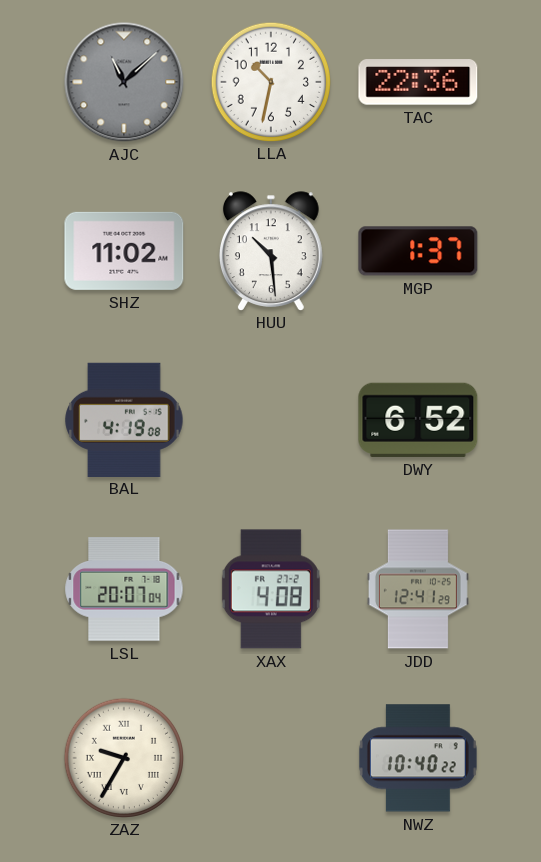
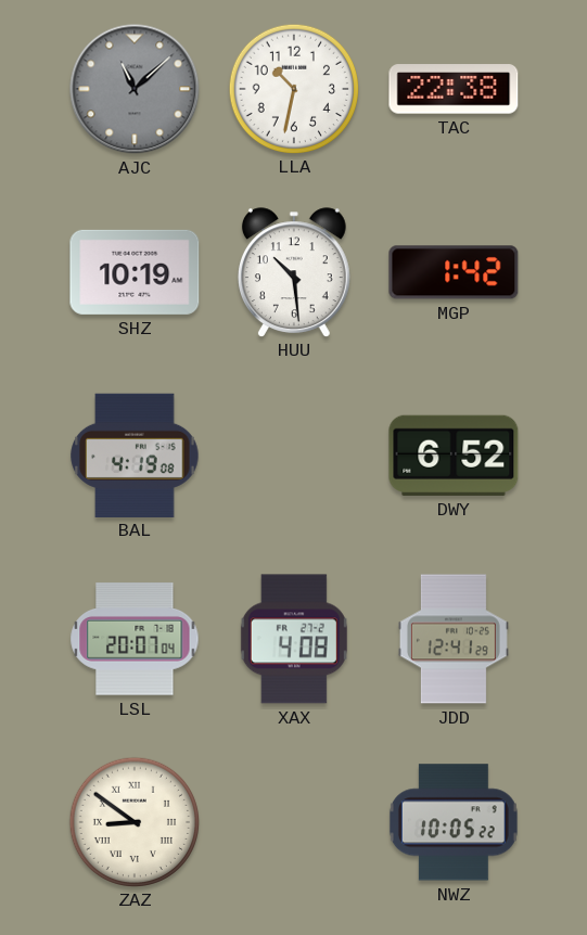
TAC: 22:36 -> 22:38 (454, 89)
SHZ: 11:02 -> 10:19 (135, 272)
MGP: 1:37 -> 1:42 (454, 272)
ZAZ: 9:35 -> 8:51 (133, 821)
NWZ: 10:40 -> 10:05 (454, 822)
